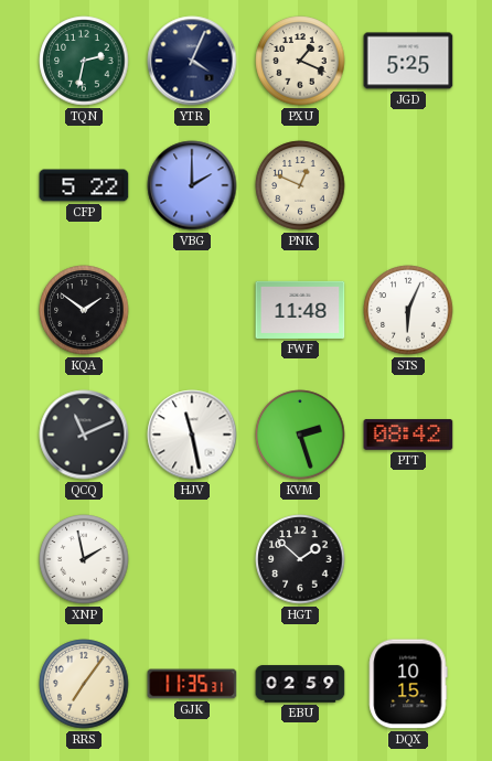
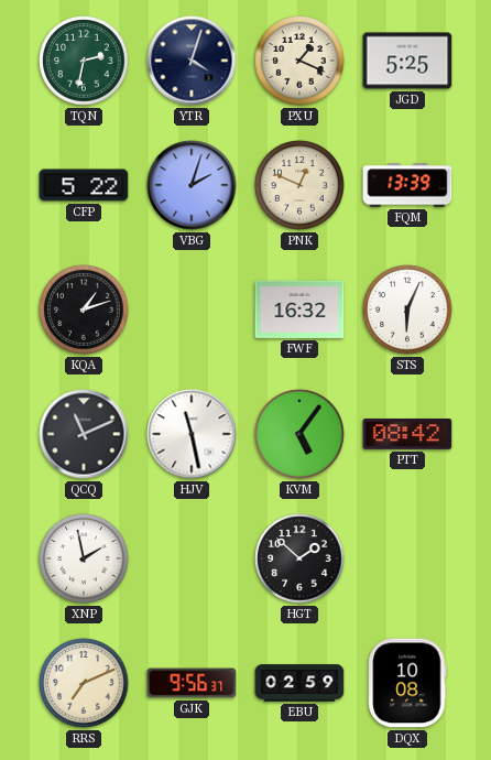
YTR: 4:04 -> 4:03 (192, 61)
VBG: 2:00 -> 2:03 (192, 185)
FQM: none -> 13:39 (407, 185)
KQA: 1:51 -> 1:12 (84, 310)
FWF: 11:48 -> 16:32 (299, 310)
KVM: 2:27 -> 5:06 (299, 434)
RRS: 7:06 -> 7:11 (84, 683)
GJK: 11:35 -> 9:56 (192, 683)
DQX: 10:15 -> 10:08 (407, 683)
